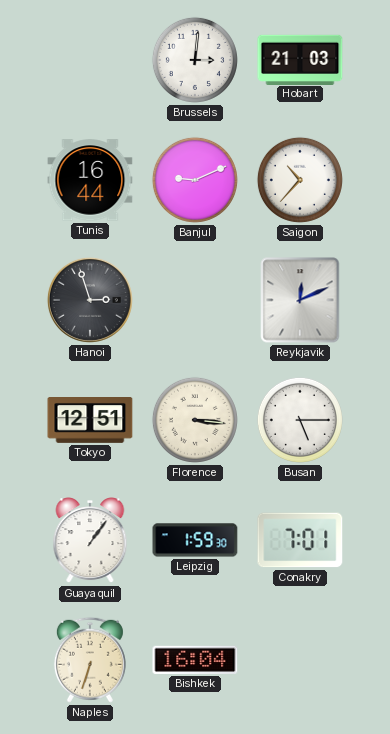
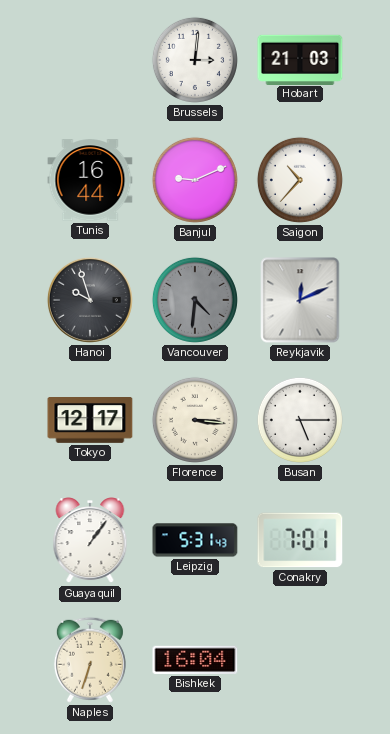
Hanoi: 2:57 -> 9:57 (90, 300)
Vancouver: none -> 4:31 (195, 300)
Tokyo: 12:51 -> 12:17 (90, 421)
Leipzig: 1:59 -> 5:31 (195, 540)
